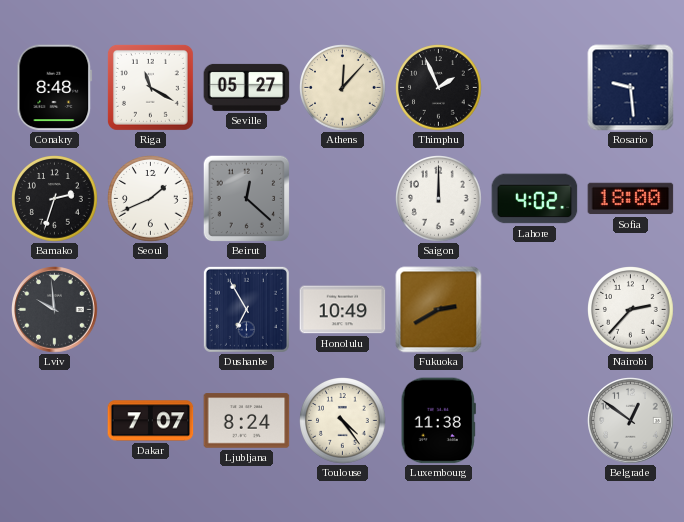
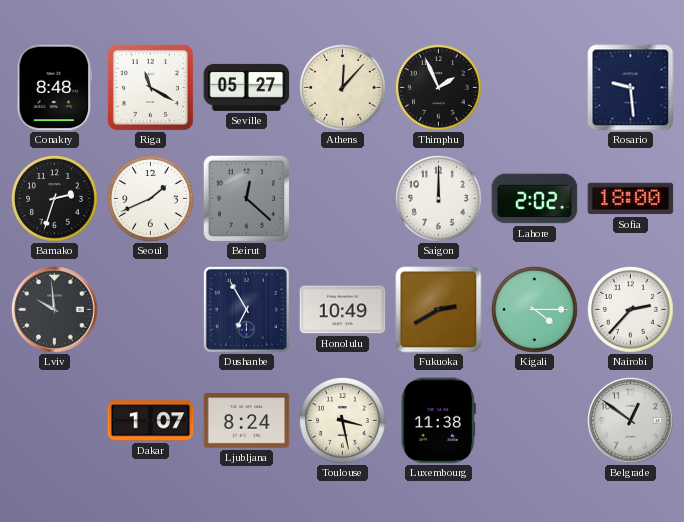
Lahore: 4:02 -> 2:02 (535, 199)
Kigali: none -> 4:15 (535, 310)
Dakar: 7:07 -> 1:07 (151, 421)
Toulouse: 4:24 -> 3:28 (343, 421)
